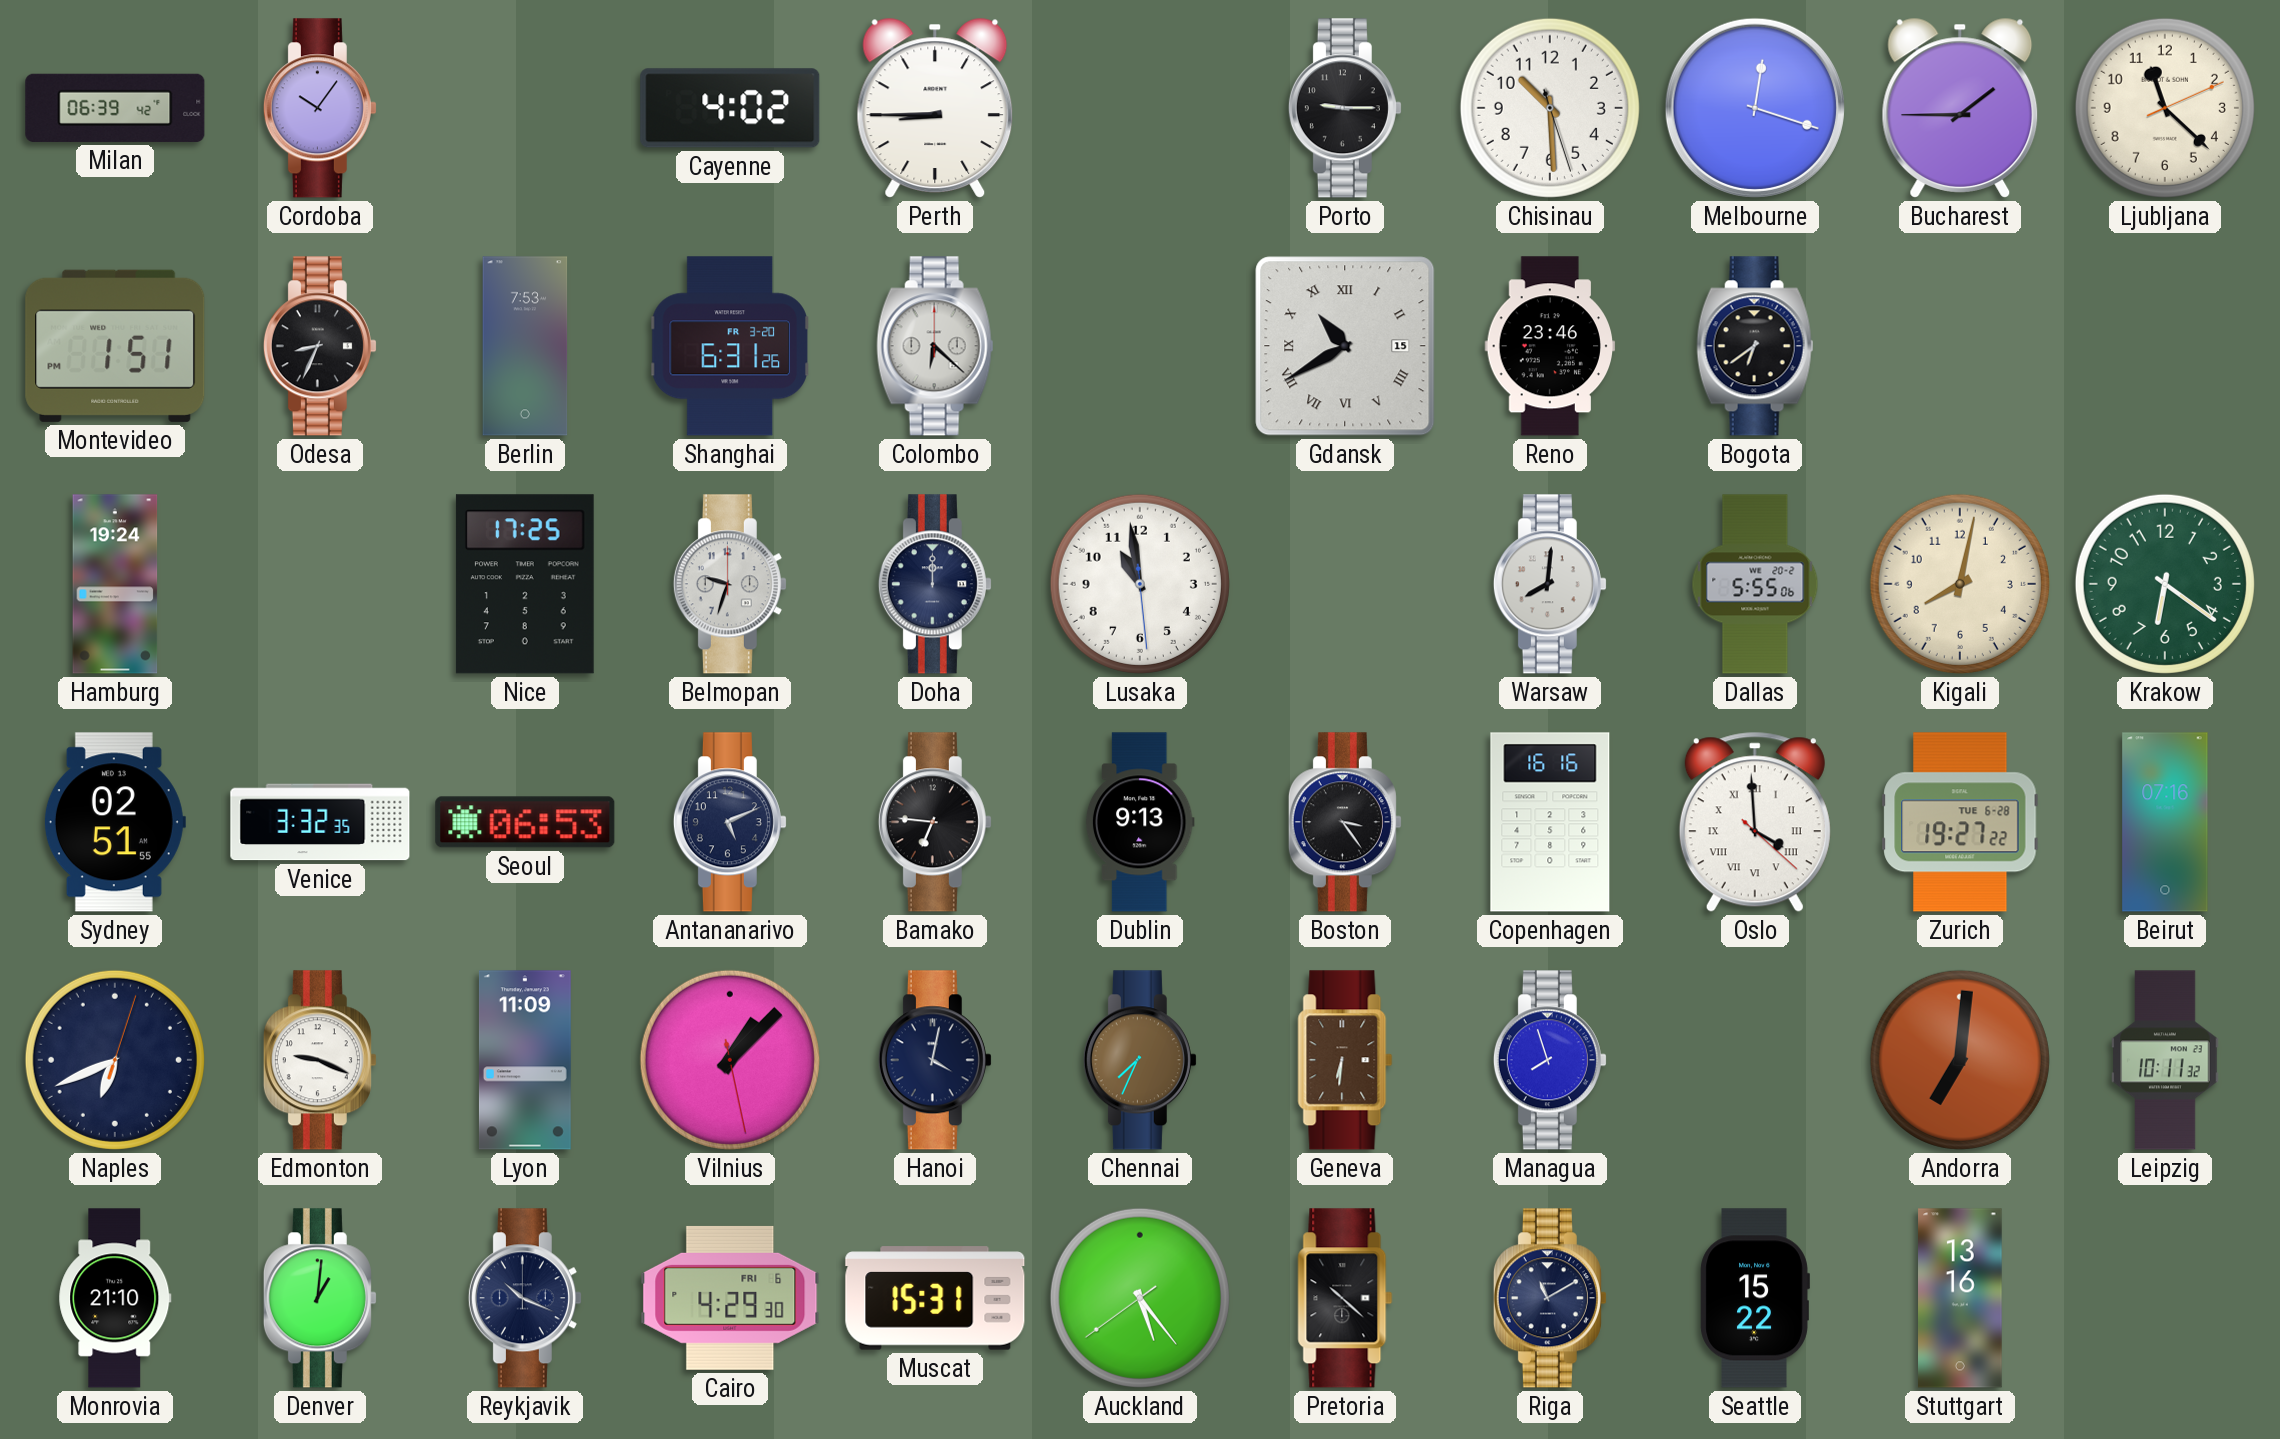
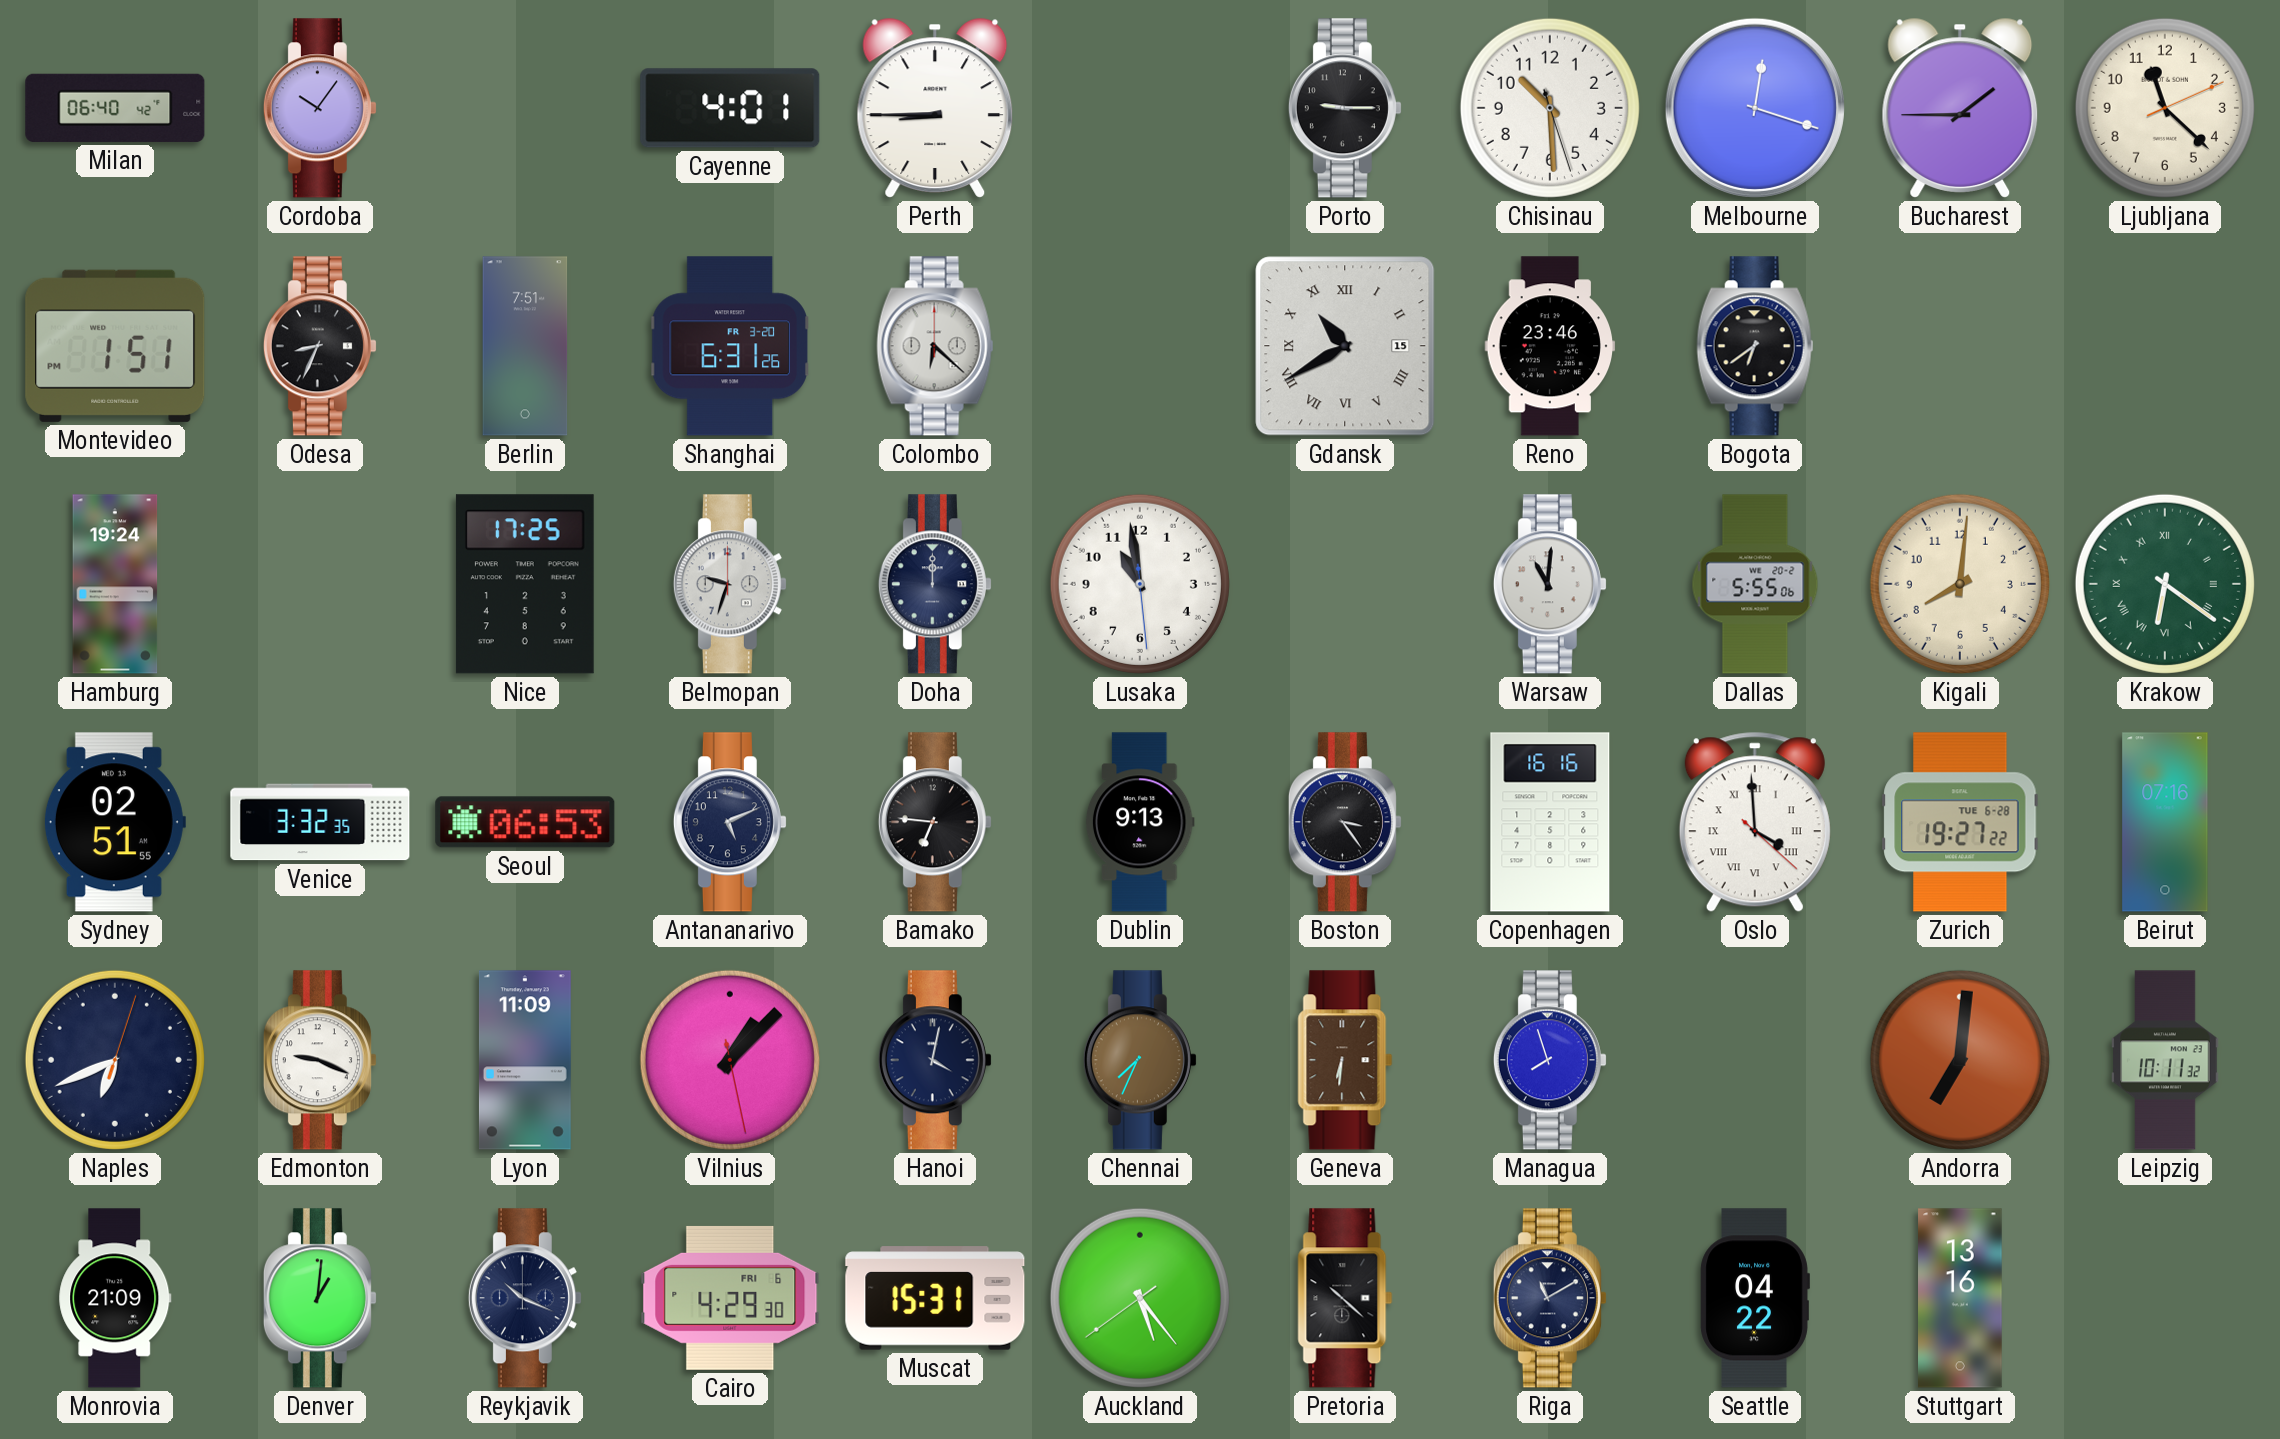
Milan: 06:39 -> 06:40 (115, 108)
Cayenne: 4:02 -> 4:01 (730, 108)
Berlin: 7:53 -> 7:51 (525, 346)
Warsaw: 8:01 -> 11:01 (1550, 584)
Kigali: 8:02 -> 8:01 (1960, 584)
Krakow numerals: Arabic -> Roman (2165, 584)
Monrovia: 21:10 -> 21:09 (115, 1298)
Seattle: 15:22 -> 04:22 (1755, 1298)
